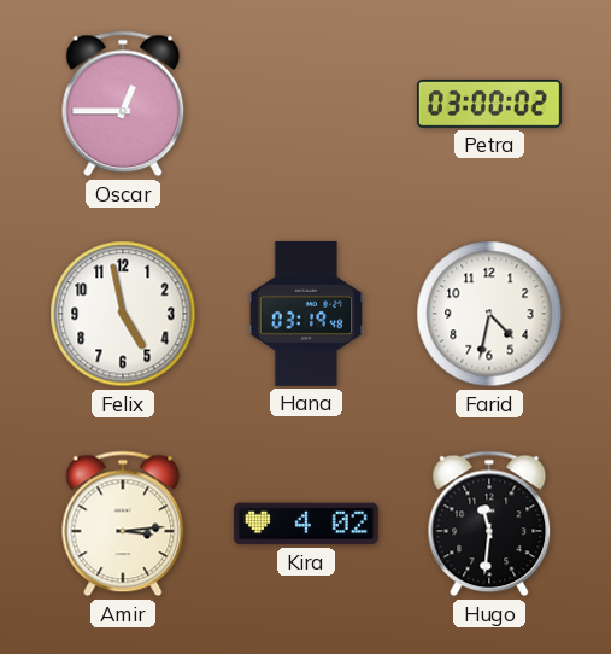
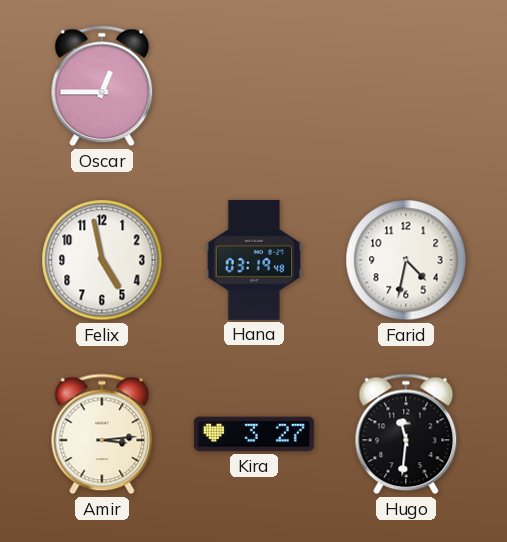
Petra: 03:00 -> none (489, 105)
Kira: 4:02 -> 3:27 (254, 434)
